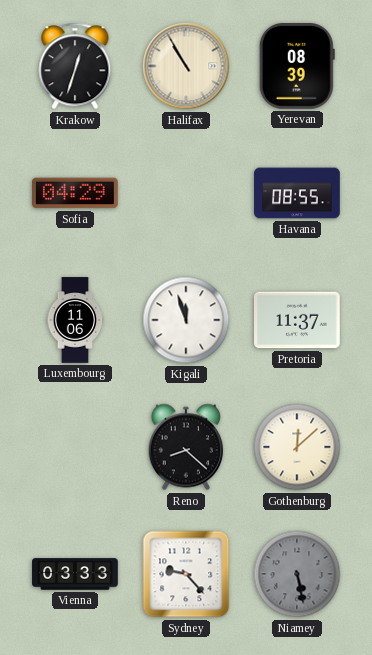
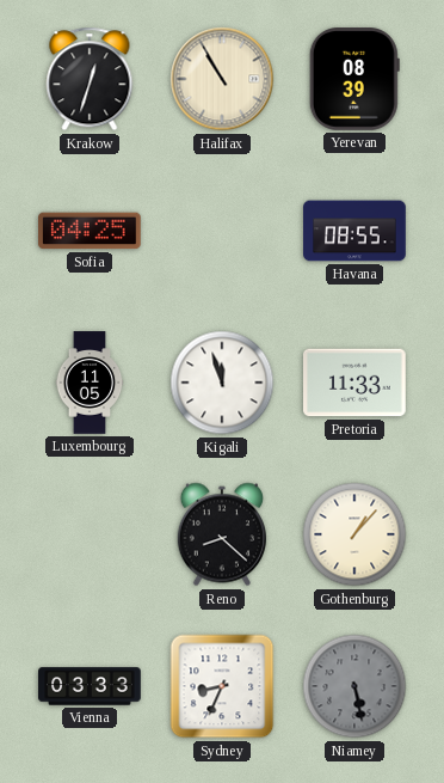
Sofia: 04:29 -> 04:25 (91, 231)
Luxembourg: 11:06 -> 11:05 (90, 383)
Pretoria: 11:37 -> 11:33 (356, 383)
Gothenburg: 12:08 -> 1:07 (354, 534)
Sydney: 9:23 -> 8:34 (222, 686)
